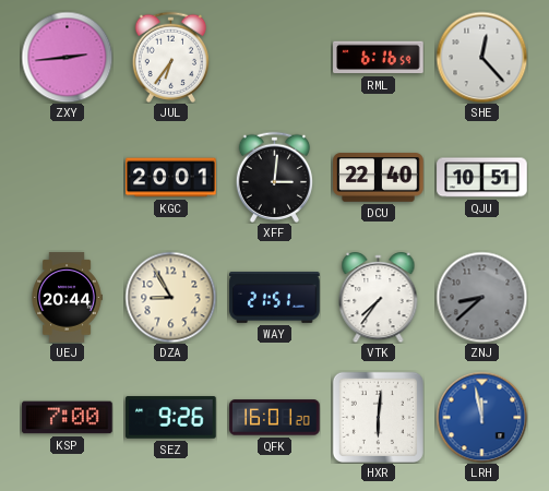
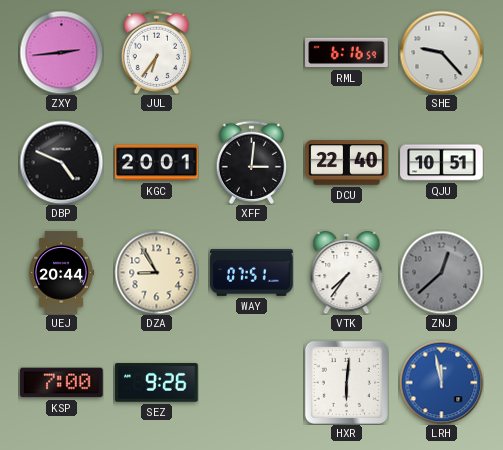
SHE: 12:23 -> 9:23 (441, 52)
DBP: none -> 4:49 (61, 162)
WAY: 21:51 -> 07:51 (252, 272)
ZNJ: 8:38 -> 12:38 (441, 272)
QFK: 16:01 -> none (275, 418)
